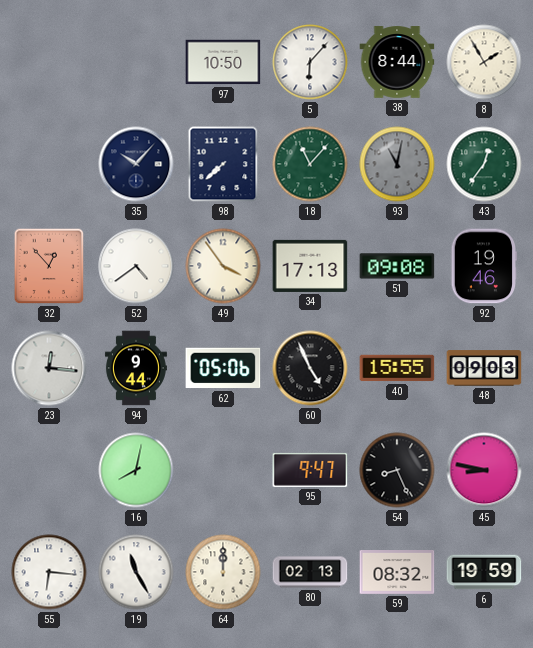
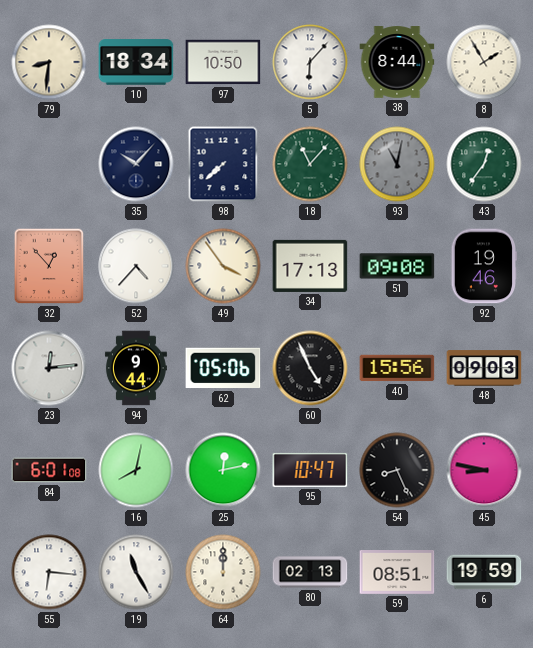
79: none -> 8:31 (49, 62)
10: none -> 18:34 (136, 62)
52: 4:39 -> 4:37 (136, 266)
23: 12:16 -> 12:14 (49, 368)
40: 15:55 -> 15:56 (397, 368)
84: none -> 6:01 (49, 470)
25: none -> 12:13 (223, 470)
95: 9:47 -> 10:47 (310, 470)
59: 08:32 -> 08:51 (397, 573)
